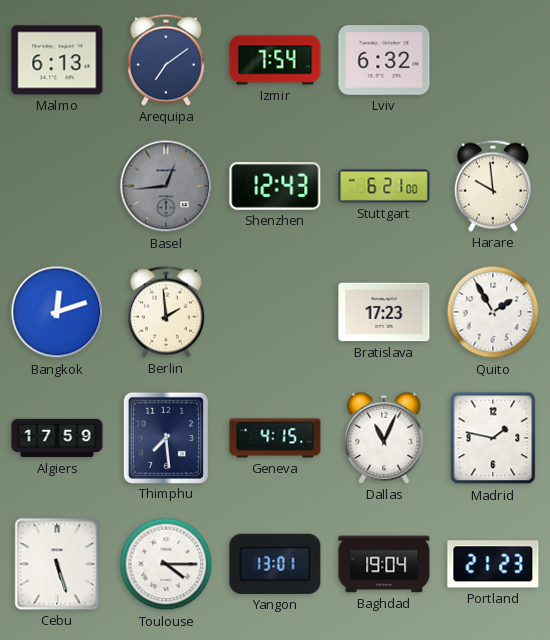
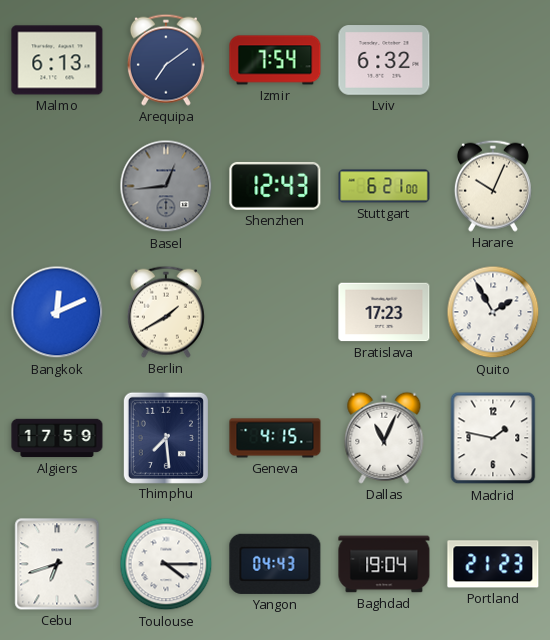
Harare: 9:59 -> 10:04 (493, 186)
Bangkok: 12:12 -> 12:11 (57, 312)
Berlin: 1:59 -> 1:40 (166, 312)
Cebu: 5:27 -> 6:42 (57, 564)
Yangon: 13:01 -> 04:43 (275, 564)
